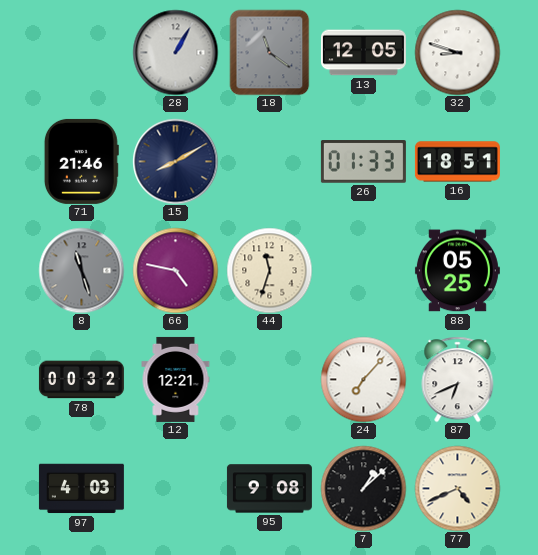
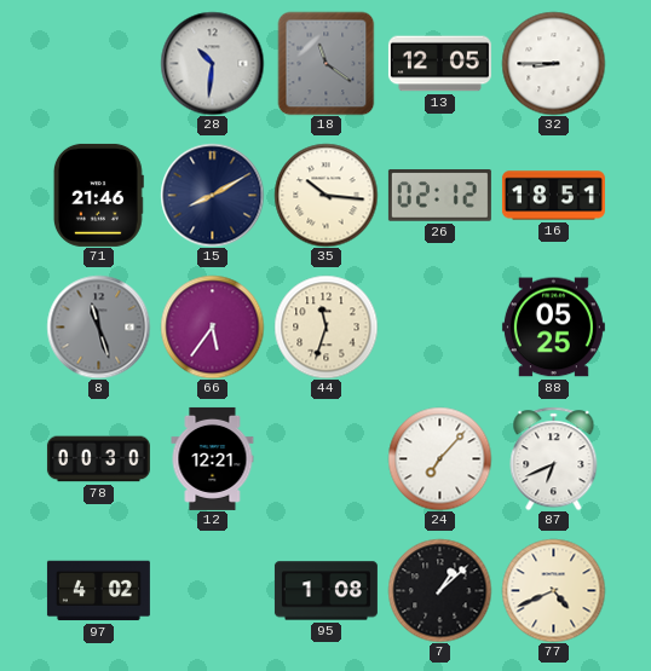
28: 1:05 -> 10:31 (212, 63)
32: 8:48 -> 8:45 (553, 63)
35: none -> 10:16 (325, 195)
26: 01:33 -> 02:12 (439, 196)
66: 4:47 -> 5:36 (212, 326)
78: 00:32 -> 00:30 (98, 459)
97: 4:03 -> 4:02 (98, 591)
95: 9:08 -> 1:08 (325, 591)
